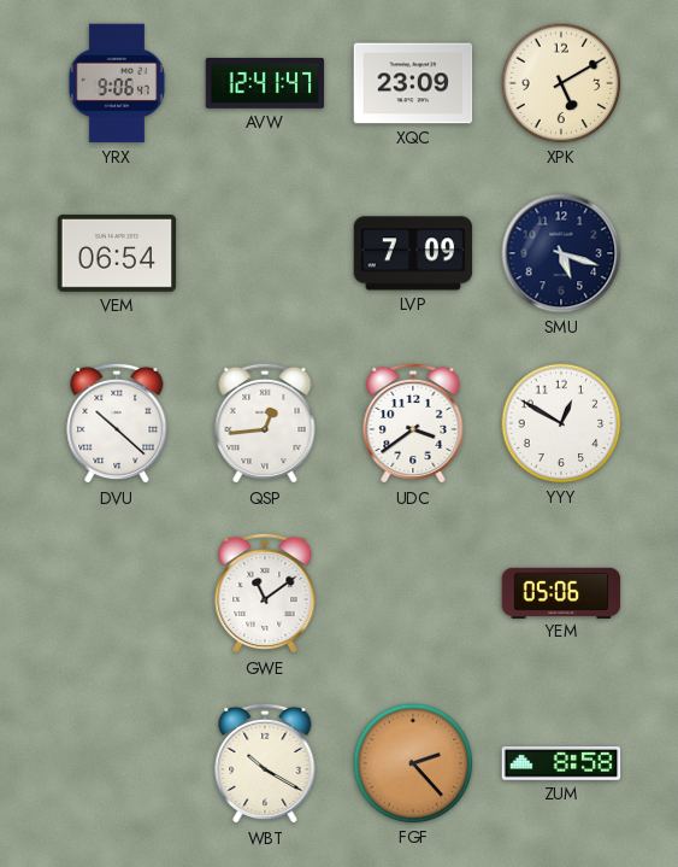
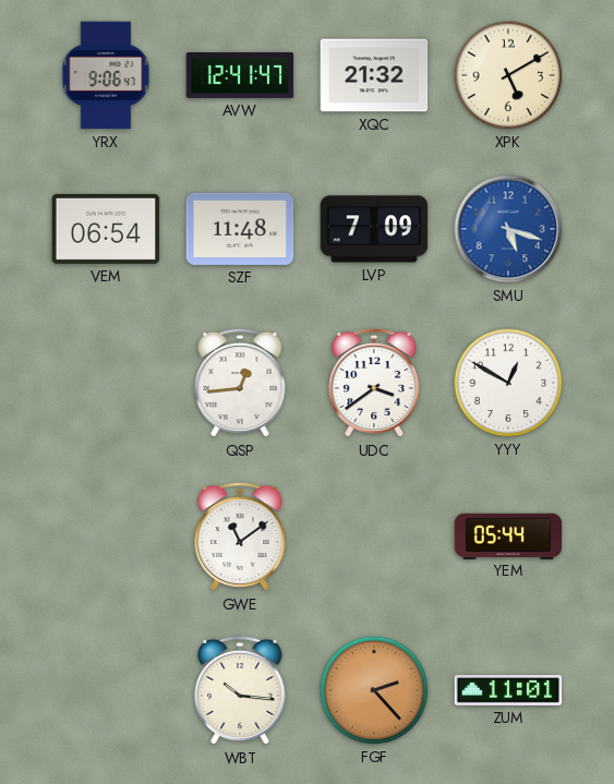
XQC: 23:09 -> 21:32 (374, 75)
SZF: none -> 11:48 (240, 229)
SMU dial: navy -> blue (508, 229)
DVU: 10:22 -> none (117, 423)
YEM: 05:06 -> 05:44 (508, 535)
WBT: 10:20 -> 10:16 (240, 690)
ZUM: 8:58 -> 11:01 (508, 691)
